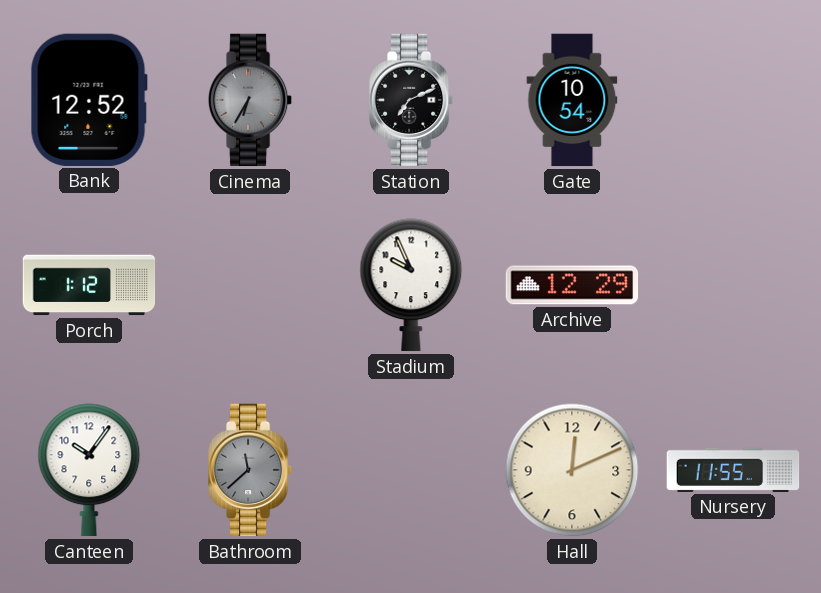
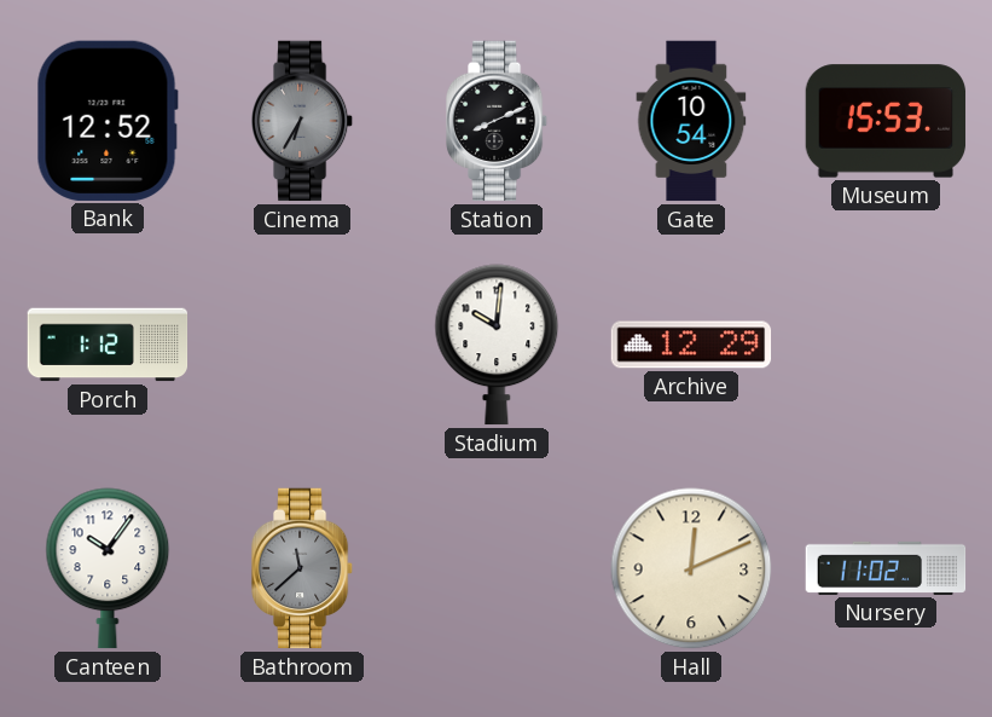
Station: 7:11 -> 8:11 (497, 121)
Museum: none -> 15:53 (886, 121)
Stadium: 9:56 -> 10:01 (497, 345)
Nursery: 11:55 -> 11:02 (886, 568)
